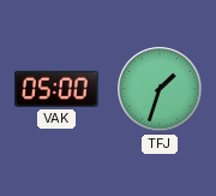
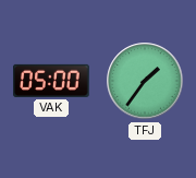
TFJ: 1:33 -> 1:36 (145, 81)
